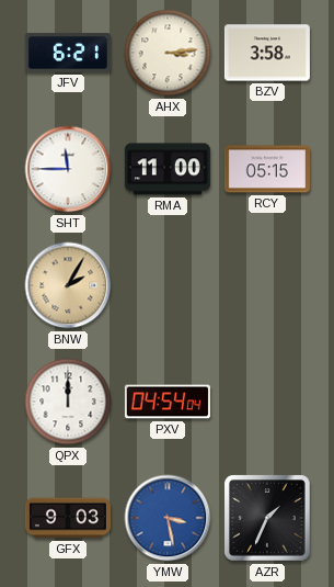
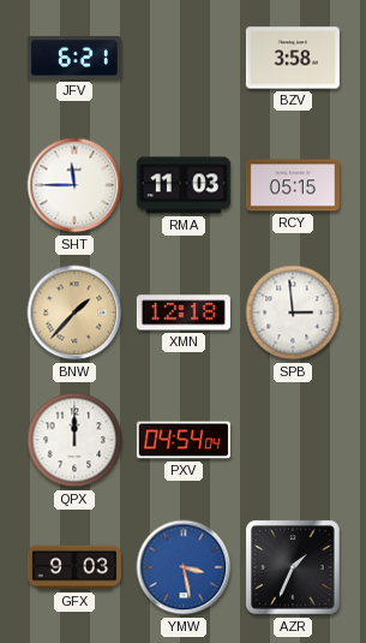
AHX: 3:14 -> none (168, 53)
RMA: 11:00 -> 11:03 (184, 185)
BNW: 2:05 -> 1:37 (74, 312)
XMN: none -> 12:18 (184, 312)
SPB: none -> 2:59 (293, 312)
